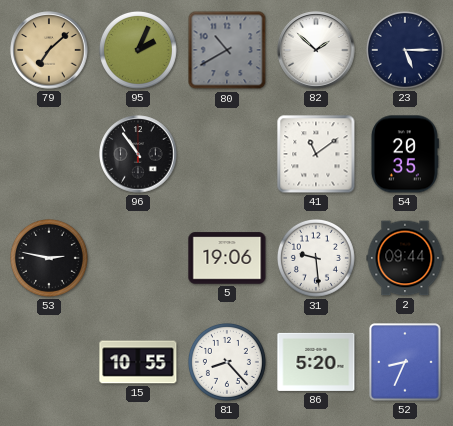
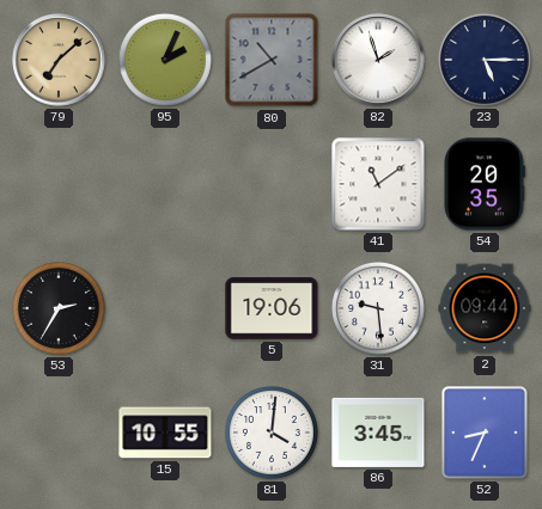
82: 1:52 -> 1:57 (378, 60)
96: 10:54 -> none (138, 154)
53: 2:47 -> 2:35 (59, 308)
81: 8:23 -> 4:01 (272, 433)
86: 5:20 -> 3:45 (378, 433)
